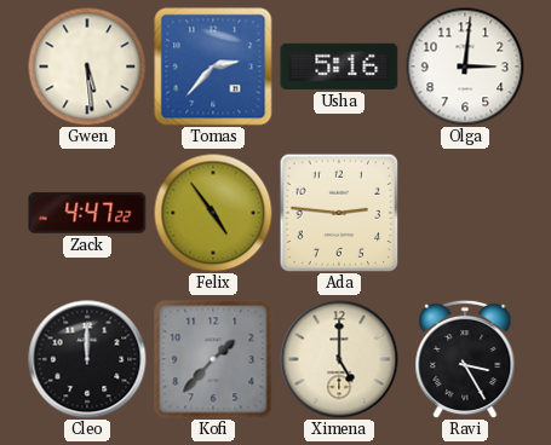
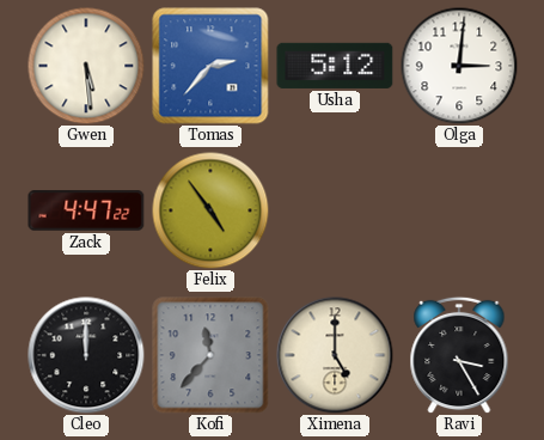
Usha: 5:16 -> 5:12 (335, 66)
Ada: 2:46 -> none (339, 213)
Kofi: 1:37 -> 11:37 (210, 355)
